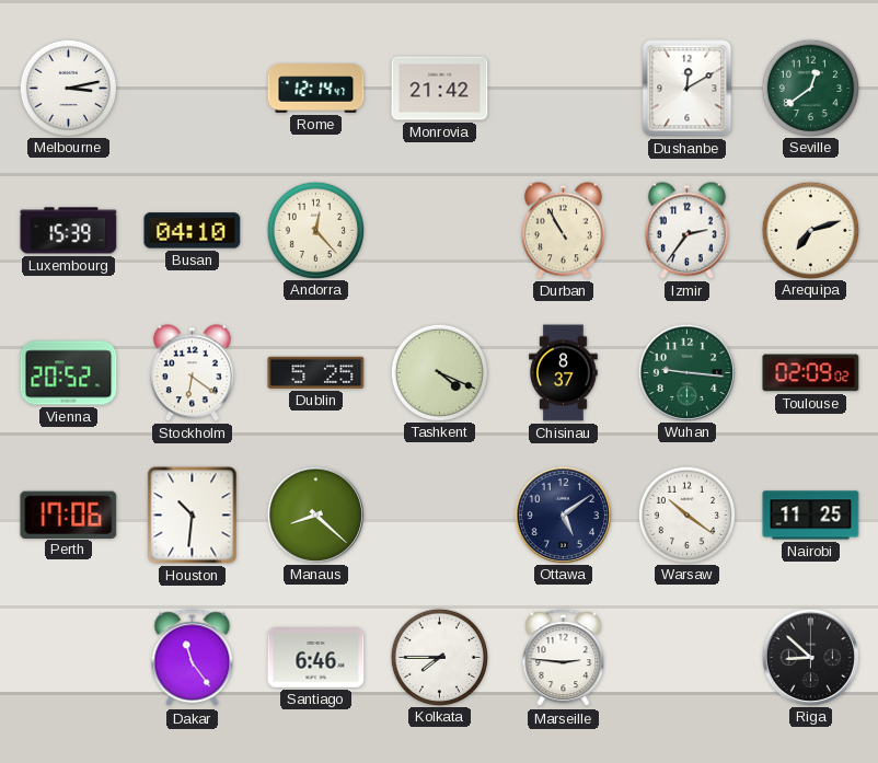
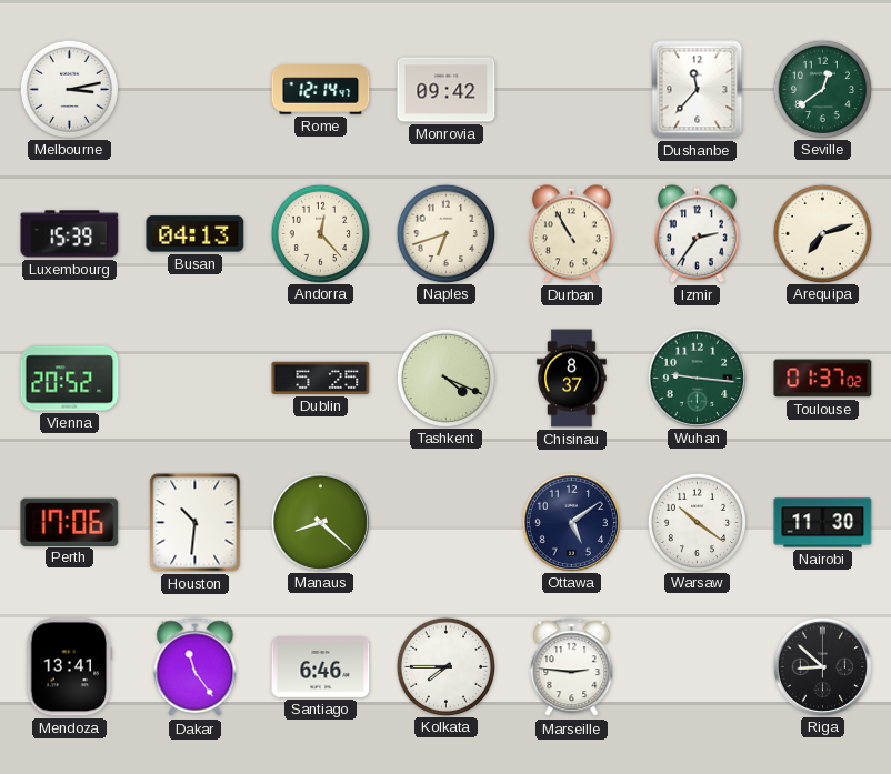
Monrovia: 21:42 -> 09:42 (447, 90)
Dushanbe: 12:10 -> 11:37 (698, 90)
Busan: 04:10 -> 04:13 (196, 234)
Naples: none -> 6:42 (445, 233)
Stockholm: 6:21 -> none (192, 373)
Toulouse: 02:09 -> 01:37 (823, 379)
Nairobi: 11:25 -> 11:30 (823, 523)
Mendoza: none -> 13:41 (70, 667)
